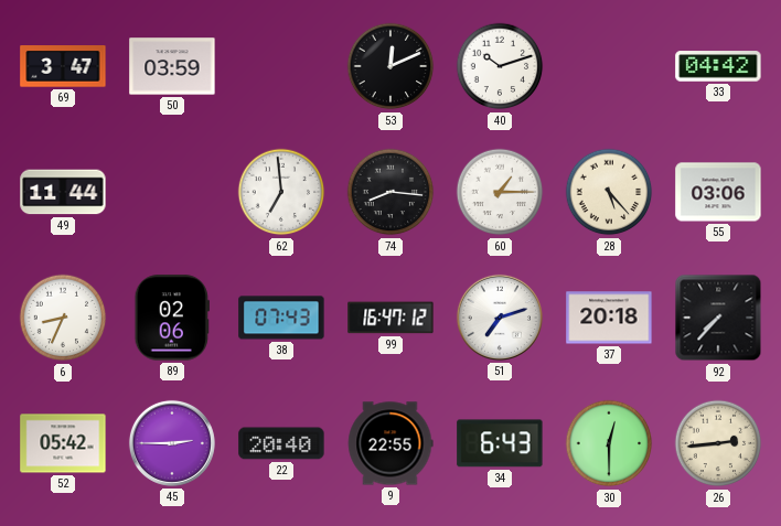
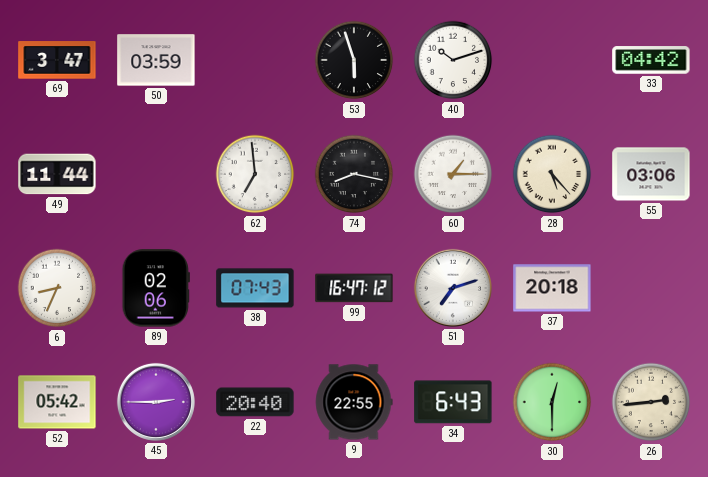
53: 12:11 -> 5:57 (354, 60)
74: 8:16 -> 8:17 (354, 174)
92: 7:37 -> none (718, 318)
